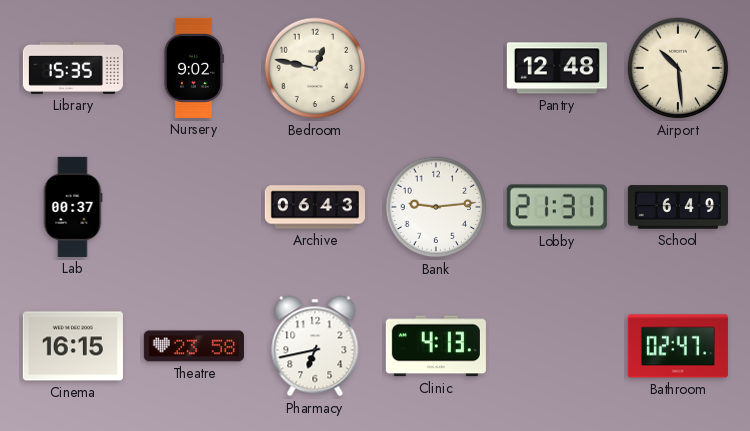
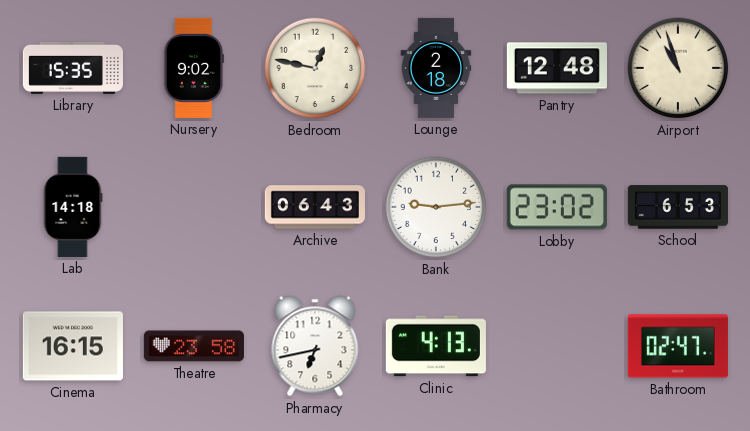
Lounge: none -> 2:18 (436, 68)
Airport: 10:29 -> 10:57 (678, 68)
Lab: 00:37 -> 14:18 (73, 207)
Lobby: 21:31 -> 23:02 (557, 207)
School: 6:49 -> 6:53 (678, 207)
